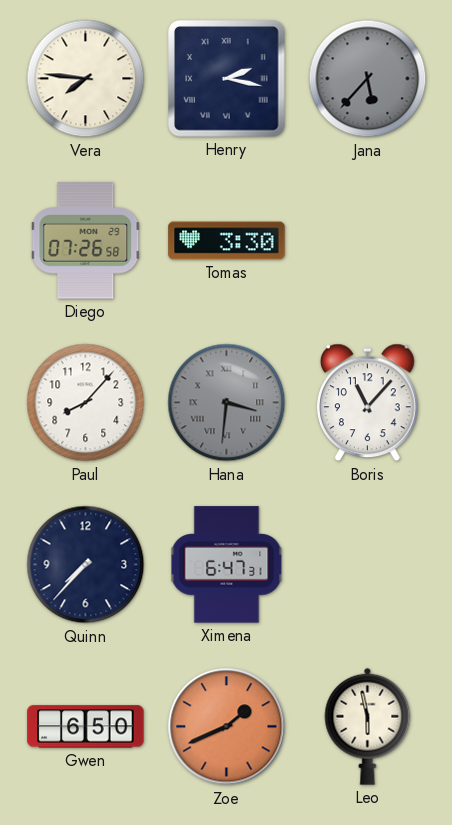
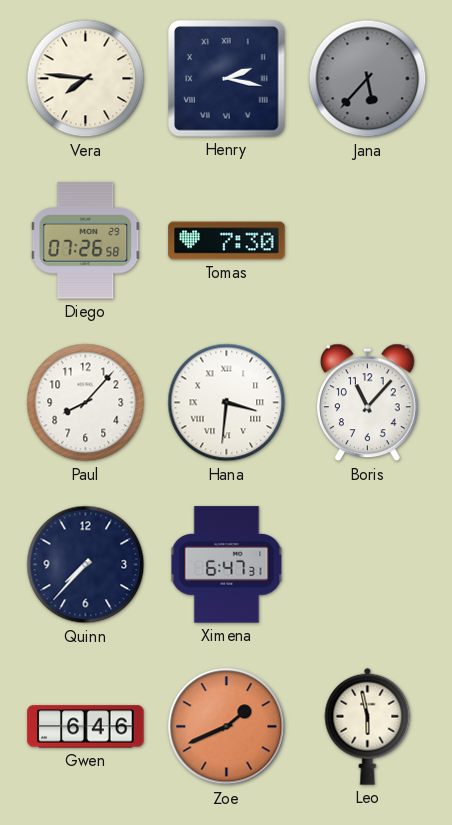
Tomas: 3:30 -> 7:30 (227, 241)
Hana dial: grey -> white (227, 403)
Gwen: 6:50 -> 6:46 (86, 727)
